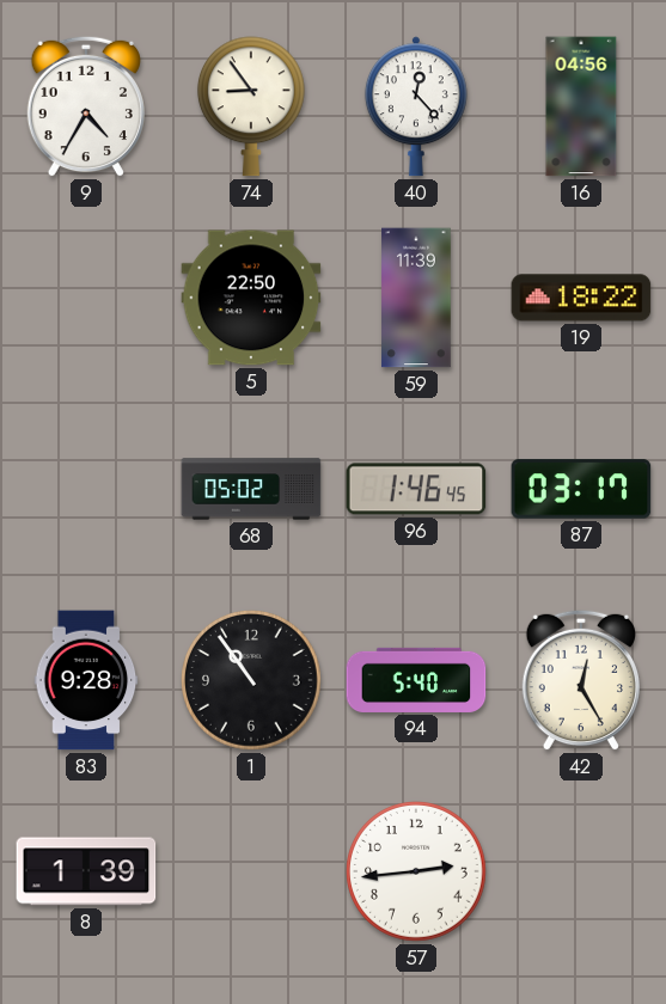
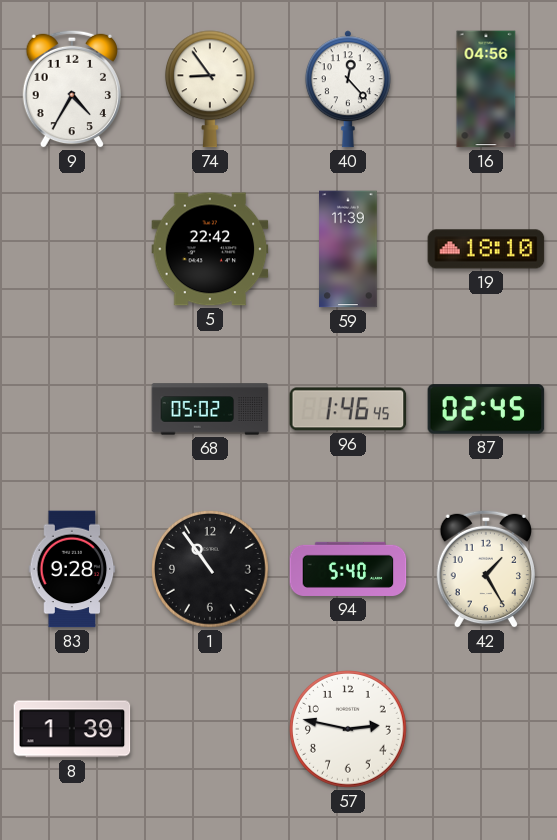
5: 22:50 -> 22:42 (210, 249)
19: 18:22 -> 18:10 (486, 249)
87: 03:17 -> 02:45 (486, 409)
42: 12:25 -> 1:25 (486, 569)
57: 2:44 -> 2:47 (349, 730)
